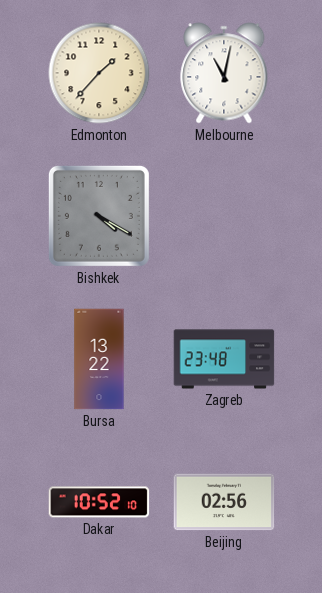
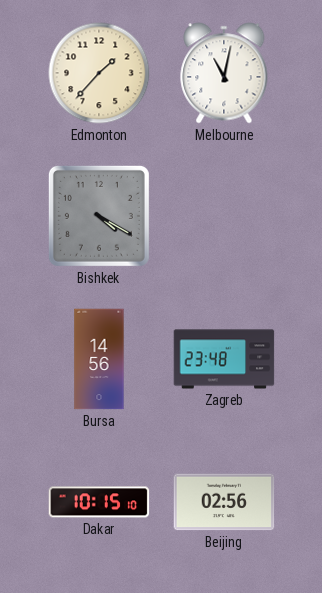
Bursa: 13:22 -> 14:56 (99, 359)
Dakar: 10:52 -> 10:15 (99, 502)
